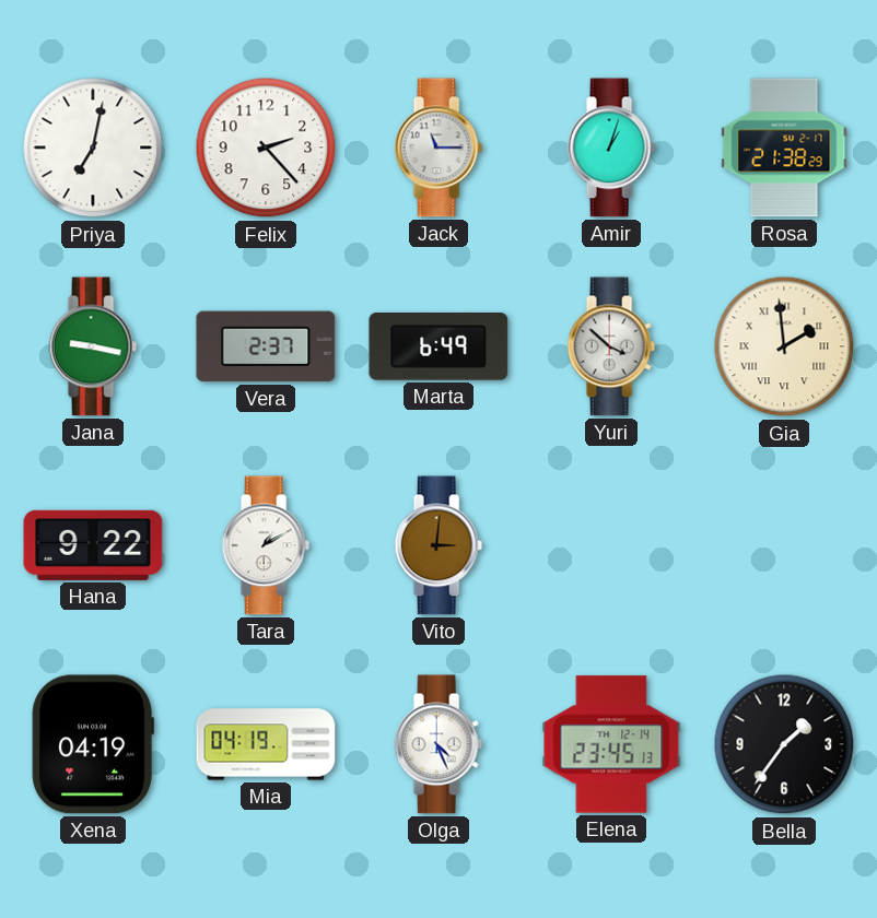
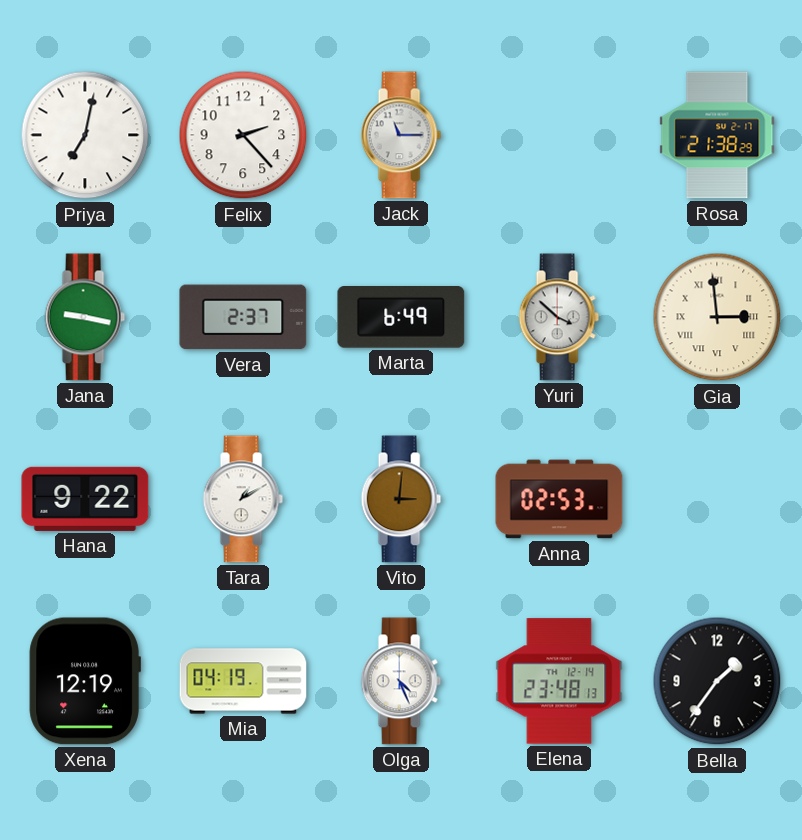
Amir: 1:03 -> none (611, 148)
Gia: 1:59 -> 2:59 (717, 317)
Anna: none -> 02:53 (559, 499)
Xena: 04:19 -> 12:19 (85, 681)
Elena: 23:45 -> 23:48 (559, 681)
